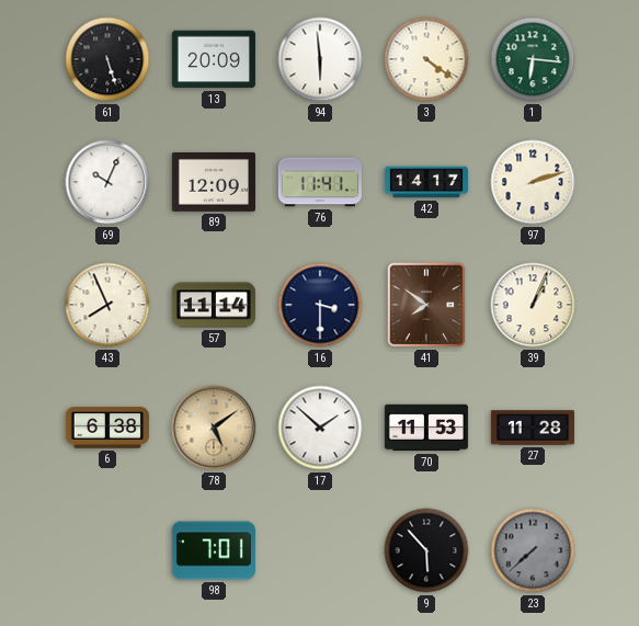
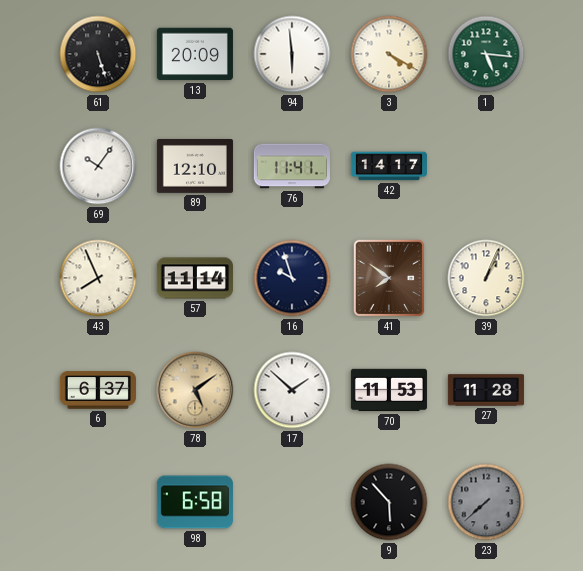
3: 4:21 -> 4:20 (389, 54)
1: 6:16 -> 5:16 (486, 54)
69: 10:04 -> 10:06 (98, 166)
89: 12:09 -> 12:10 (195, 167)
97: 2:12 -> none (533, 182)
16: 3:30 -> 9:57 (292, 278)
6: 6:38 -> 6:37 (98, 390)
98: 7:01 -> 6:58 (195, 502)
